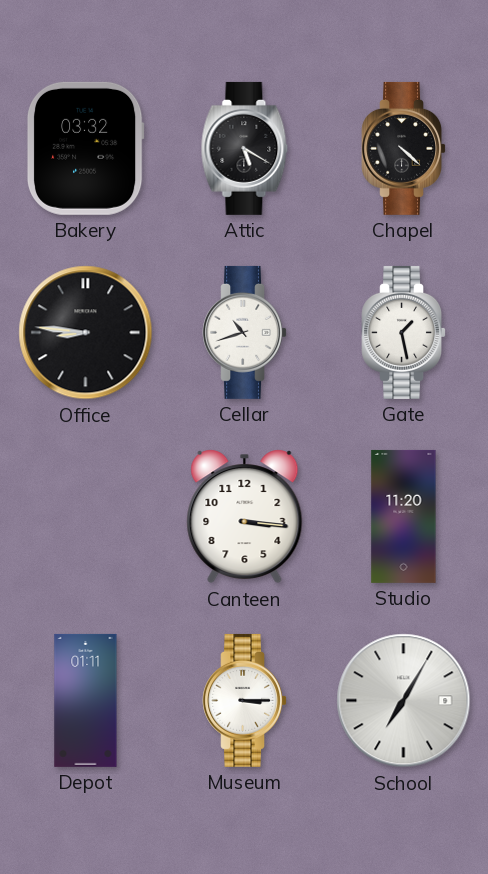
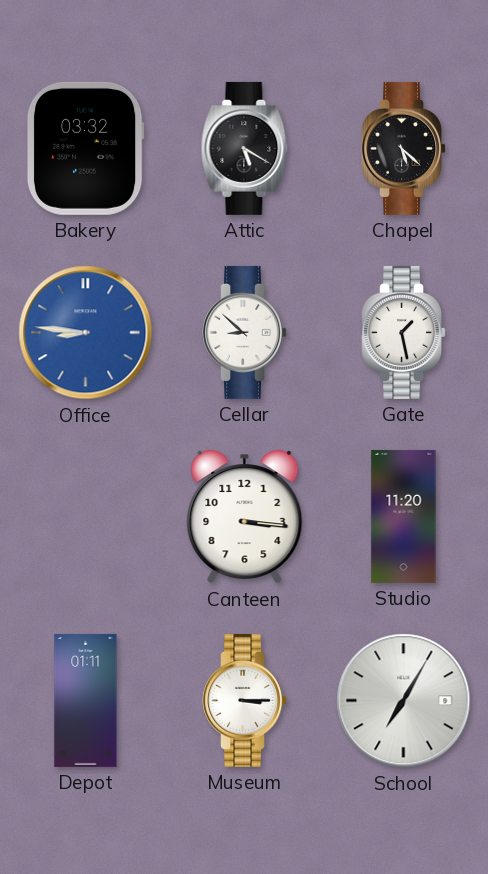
Chapel: 4:22 -> 5:22 (403, 148)
Office dial: black -> blue (86, 333)
Cellar: 10:42 -> 8:52 (244, 332)
